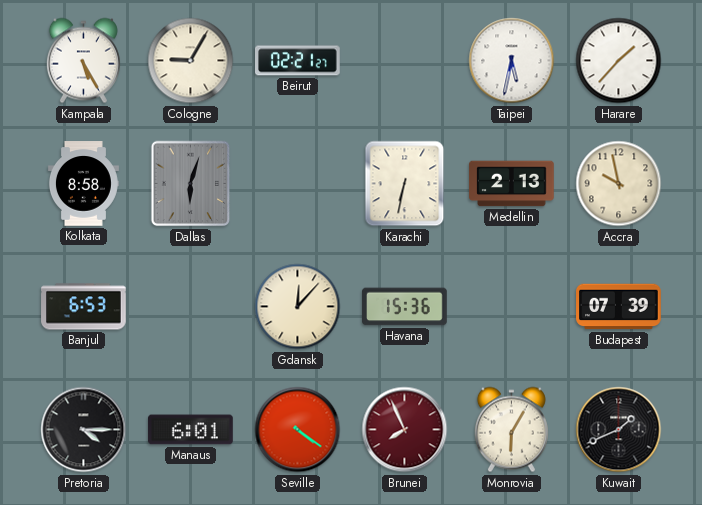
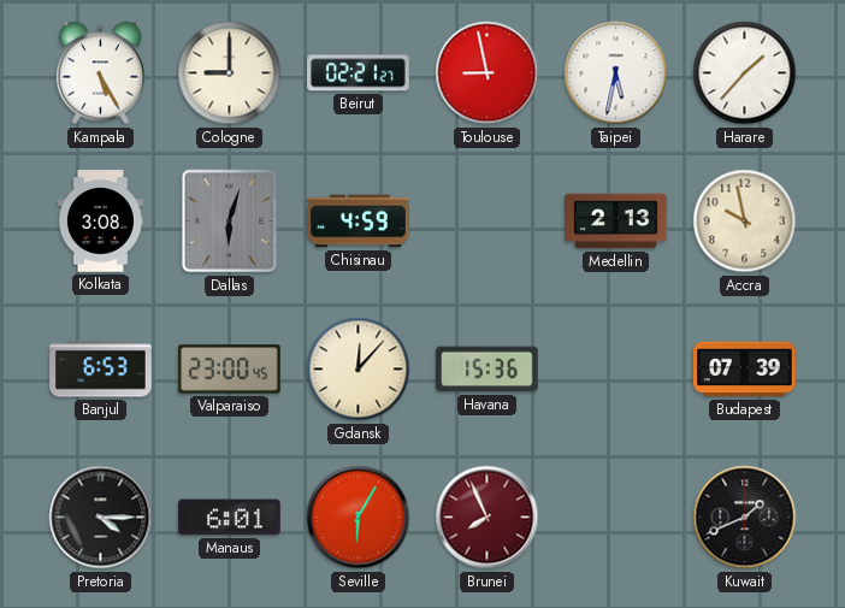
Cologne: 9:05 -> 9:00 (230, 73)
Toulouse: none -> 8:58 (487, 73)
Kolkata: 8:58 -> 3:08 (100, 222)
Chisinau: none -> 4:59 (359, 222)
Karachi: 6:32 -> none (405, 184)
Valparaiso: none -> 23:00 (230, 370)
Seville: 4:21 -> 6:05 (359, 518)
Monrovia: 6:05 -> none (511, 430)
